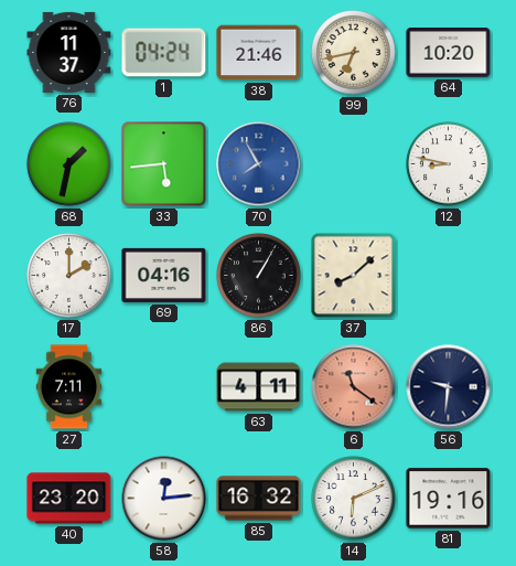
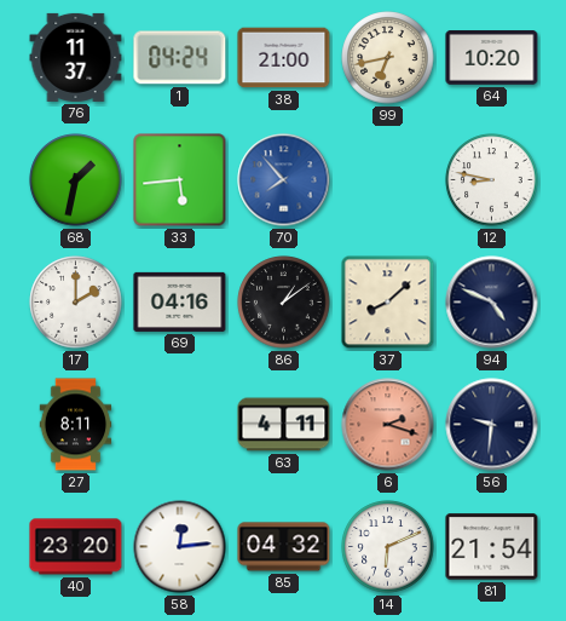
38: 21:46 -> 21:00 (284, 58)
70: 7:55 -> 7:53 (284, 180)
86: 1:05 -> 1:09 (284, 303)
94: none -> 4:49 (492, 303)
27: 7:11 -> 8:11 (76, 425)
6: 11:21 -> 2:18 (388, 425)
85: 16:32 -> 04:32 (284, 547)
81: 19:16 -> 21:54 (492, 547)
